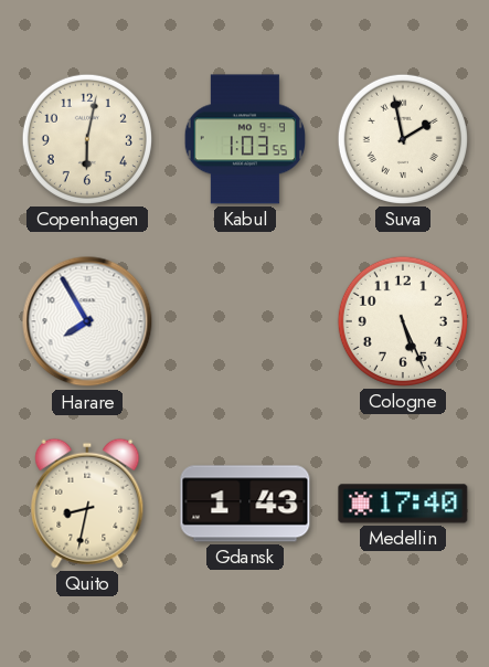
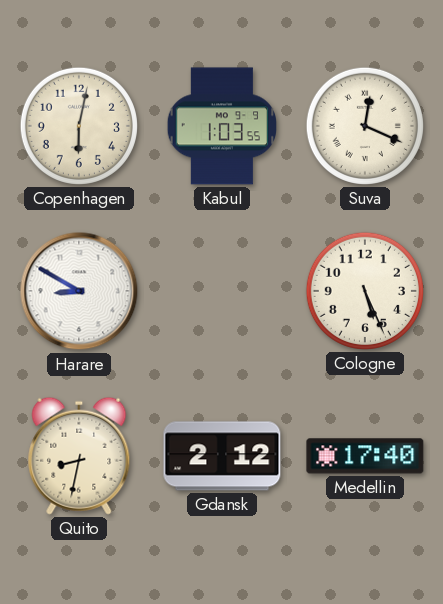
Suva: 1:58 -> 12:19 (365, 126)
Harare: 7:55 -> 8:50 (79, 291)
Gdansk: 1:43 -> 2:12 (222, 456)
